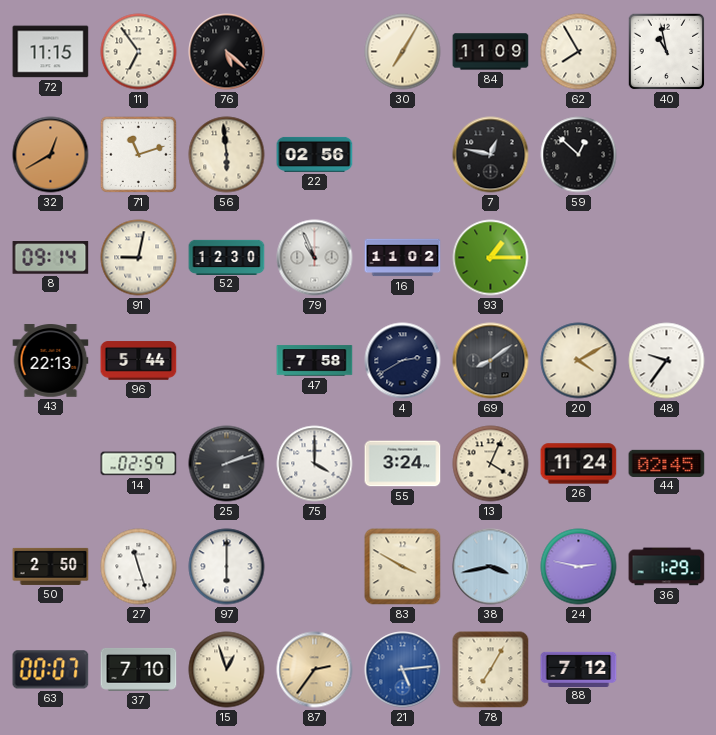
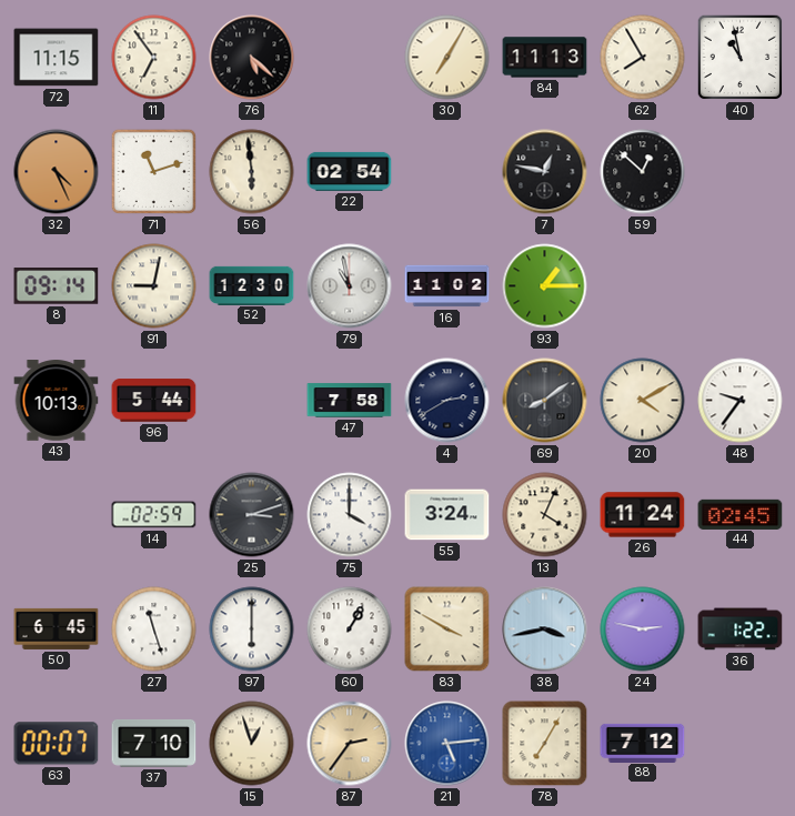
84: 11:09 -> 11:13 (545, 58)
32: 12:40 -> 4:26 (57, 172)
22: 02:56 -> 02:54 (350, 171)
79: 10:56 -> 10:58 (350, 286)
43: 22:13 -> 10:13 (57, 401)
25: 2:12 -> 3:12 (252, 515)
50: 2:50 -> 6:45 (57, 628)
60: none -> 1:05 (350, 629)
36: 1:29 -> 1:22 (741, 629)
